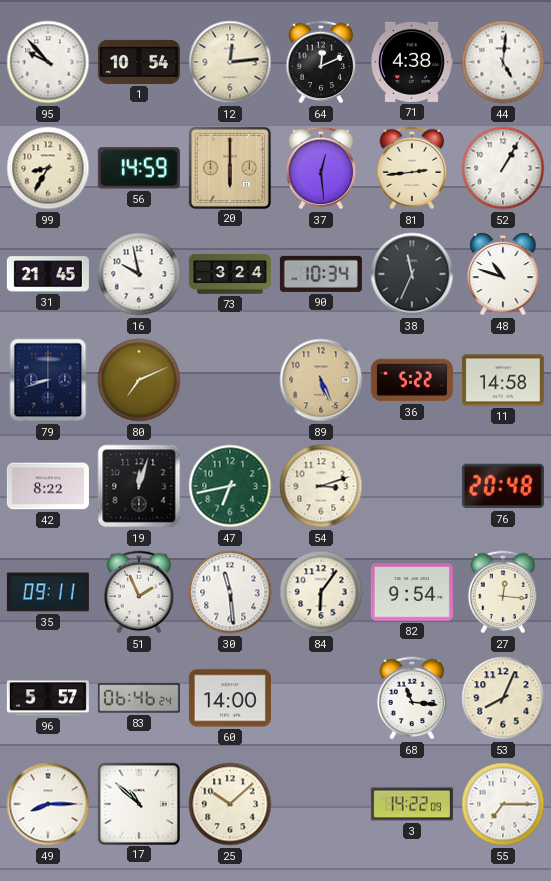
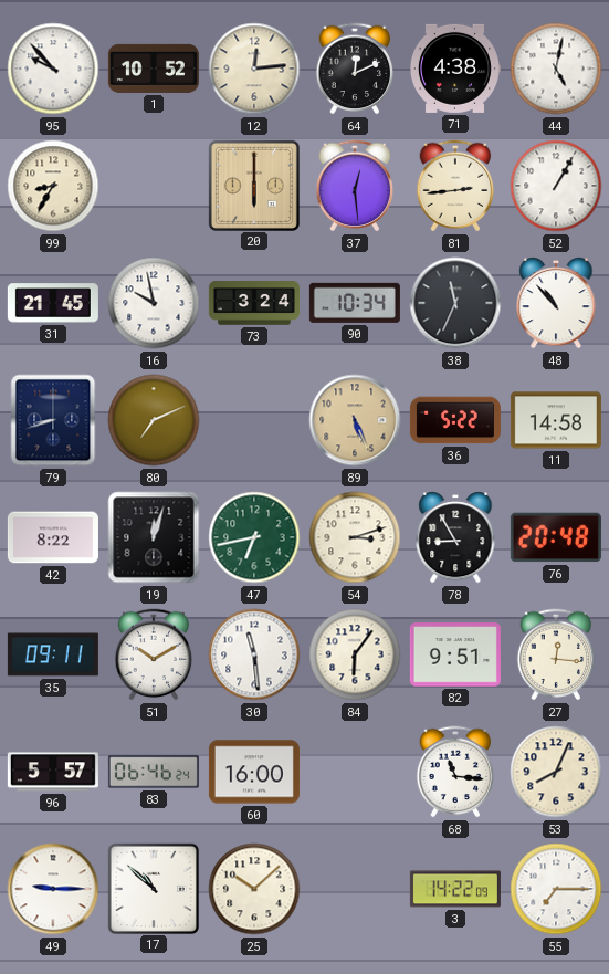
1: 10:54 -> 10:52 (154, 69)
44: 5:01 -> 5:02 (556, 69)
56: 14:59 -> none (139, 168)
48: 10:48 -> 10:53 (556, 304)
78: none -> 8:55 (455, 538)
51: 1:56 -> 10:10 (154, 654)
82: 9:54 -> 9:51 (455, 654)
60: 14:00 -> 16:00 (254, 772)
49: 8:15 -> 9:15 (53, 889)
